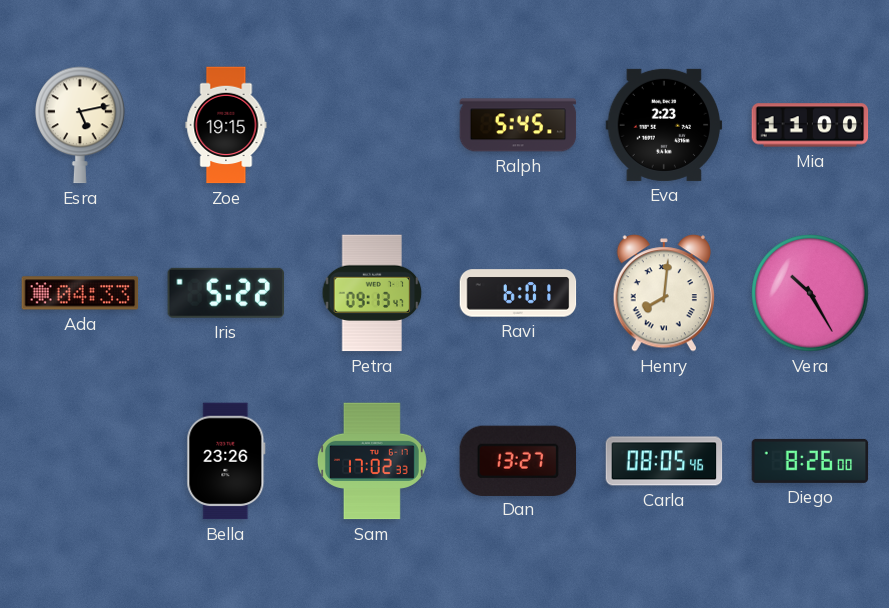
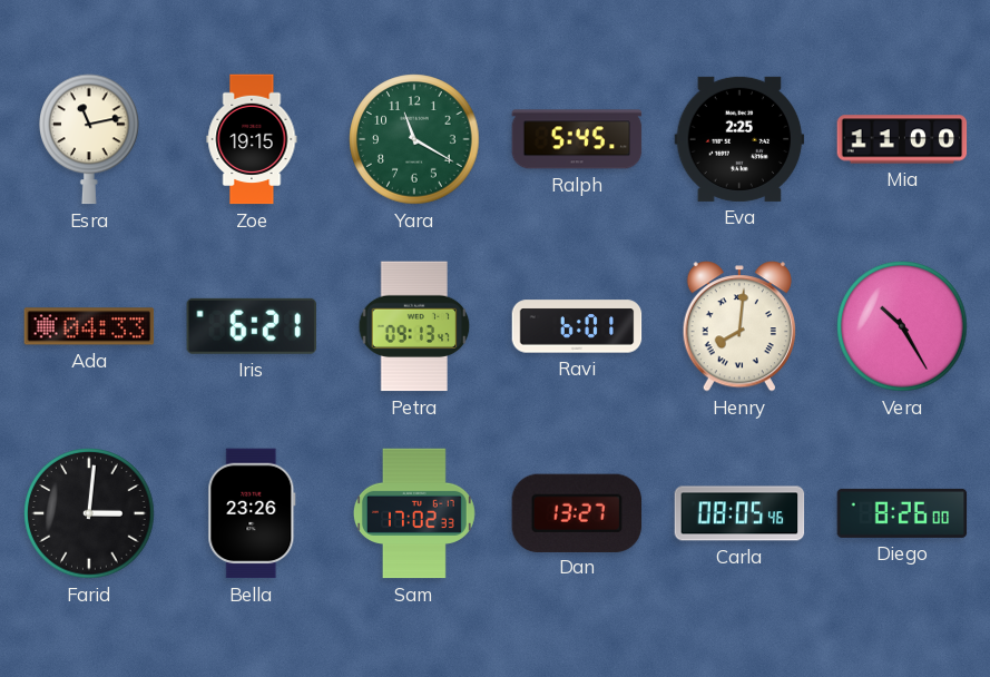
Esra: 5:13 -> 11:13 (89, 139)
Yara: none -> 11:20 (414, 139)
Eva: 2:23 -> 2:25 (739, 139)
Iris: 5:22 -> 6:21 (252, 326)
Farid: none -> 3:01 (89, 513)
